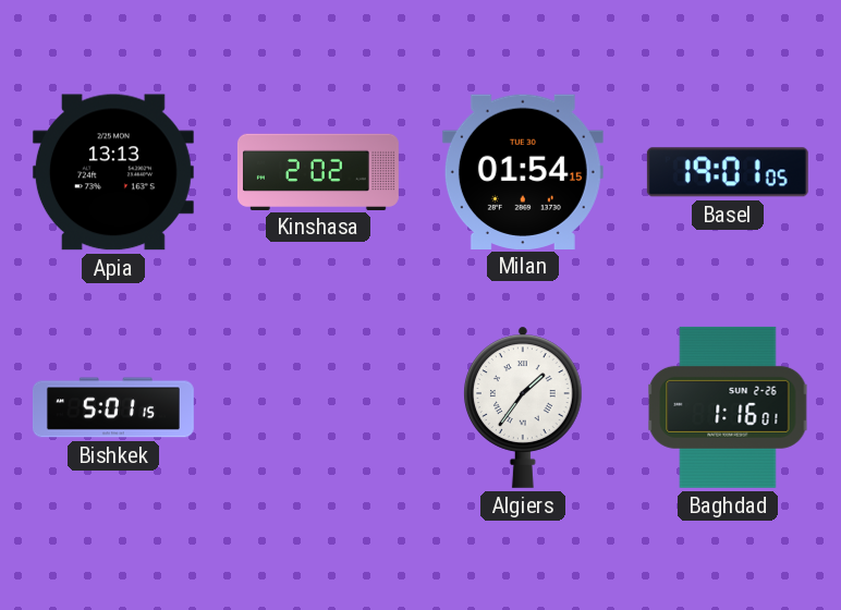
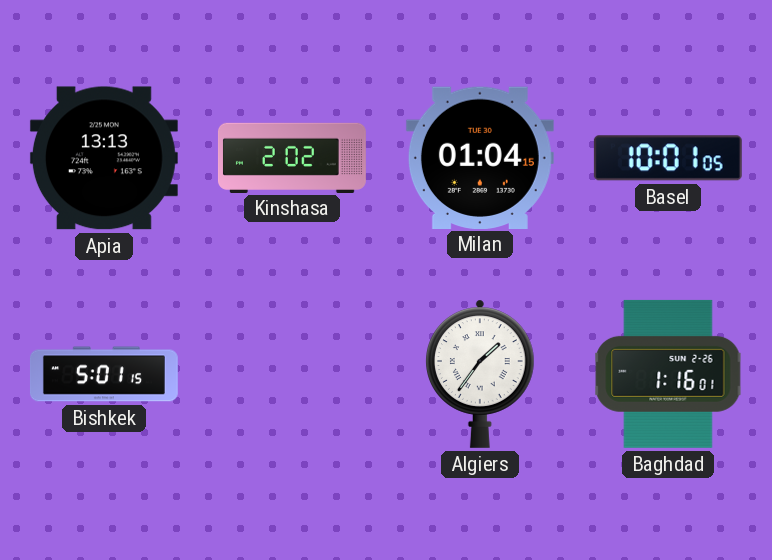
Milan: 01:54 -> 01:04 (480, 157)
Basel: 19:01 -> 10:01 (668, 158)
